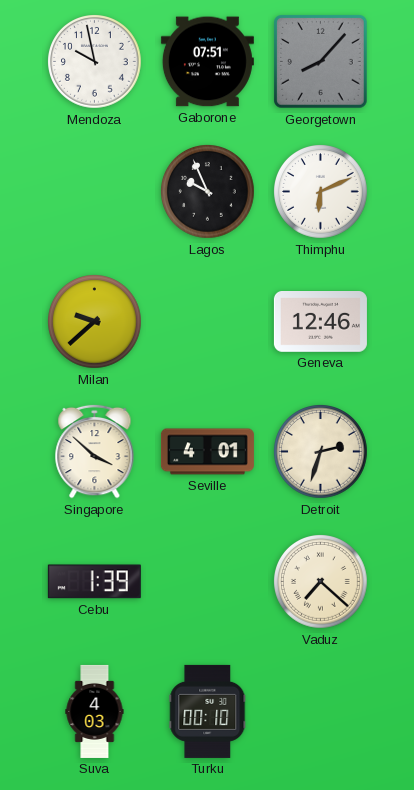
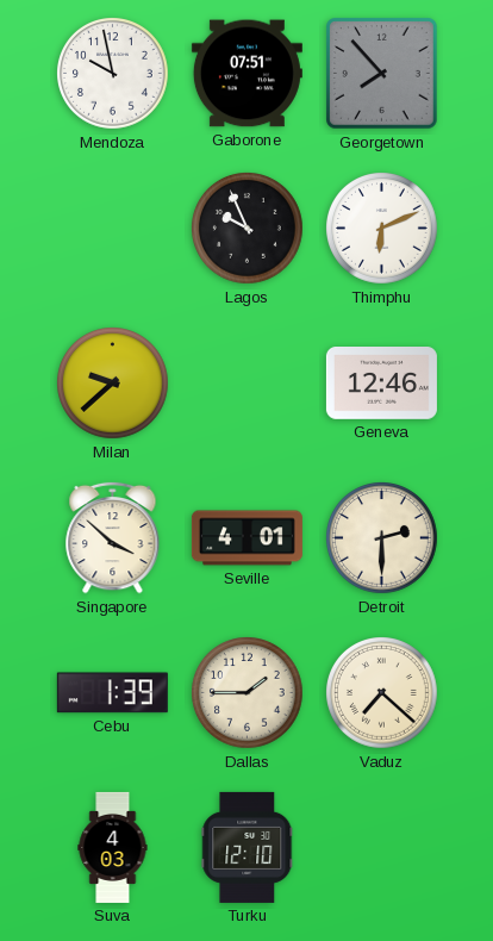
Georgetown: 8:07 -> 7:53 (382, 74)
Detroit: 2:33 -> 2:30 (382, 538)
Dallas: none -> 1:45 (248, 693)
Turku: 00:10 -> 12:10 (248, 847)
